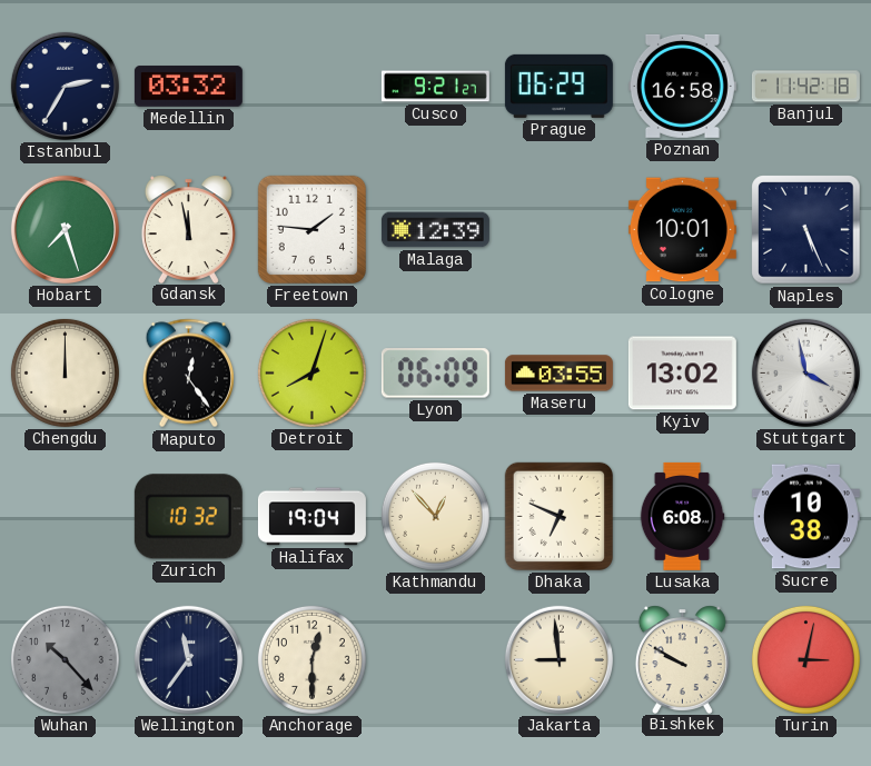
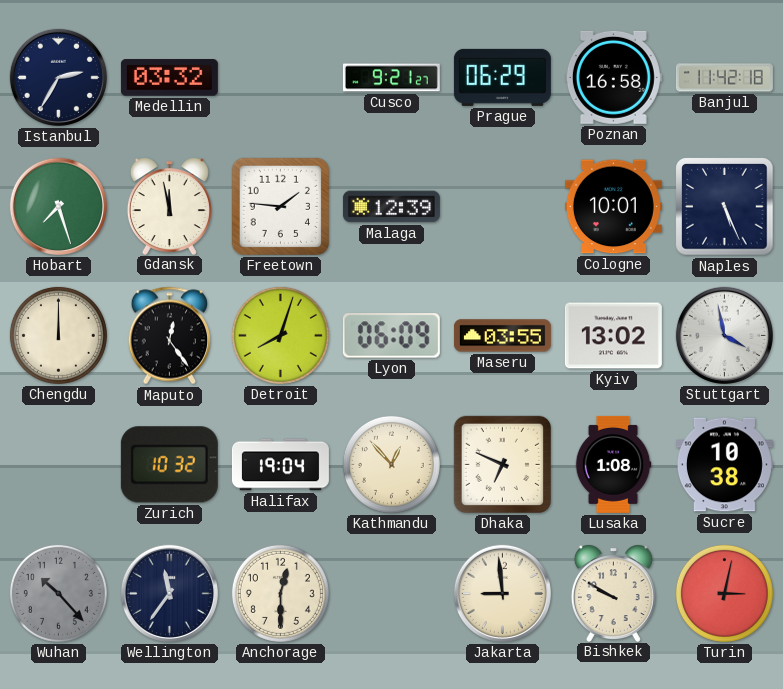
Lusaka: 6:08 -> 1:08 (613, 464)
